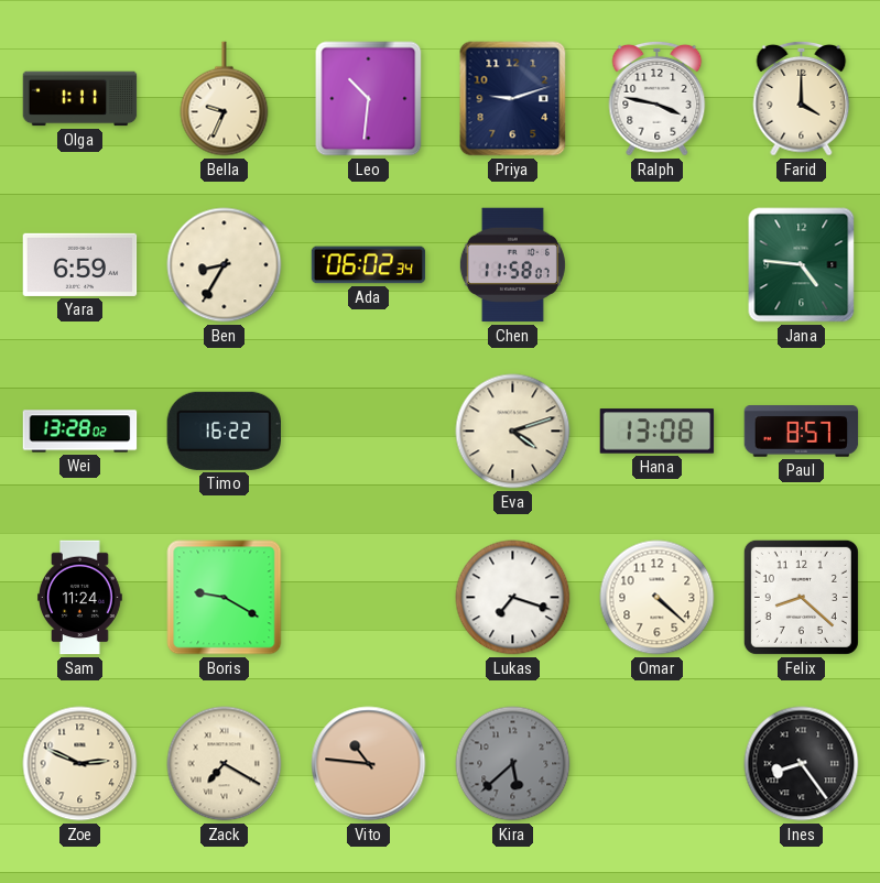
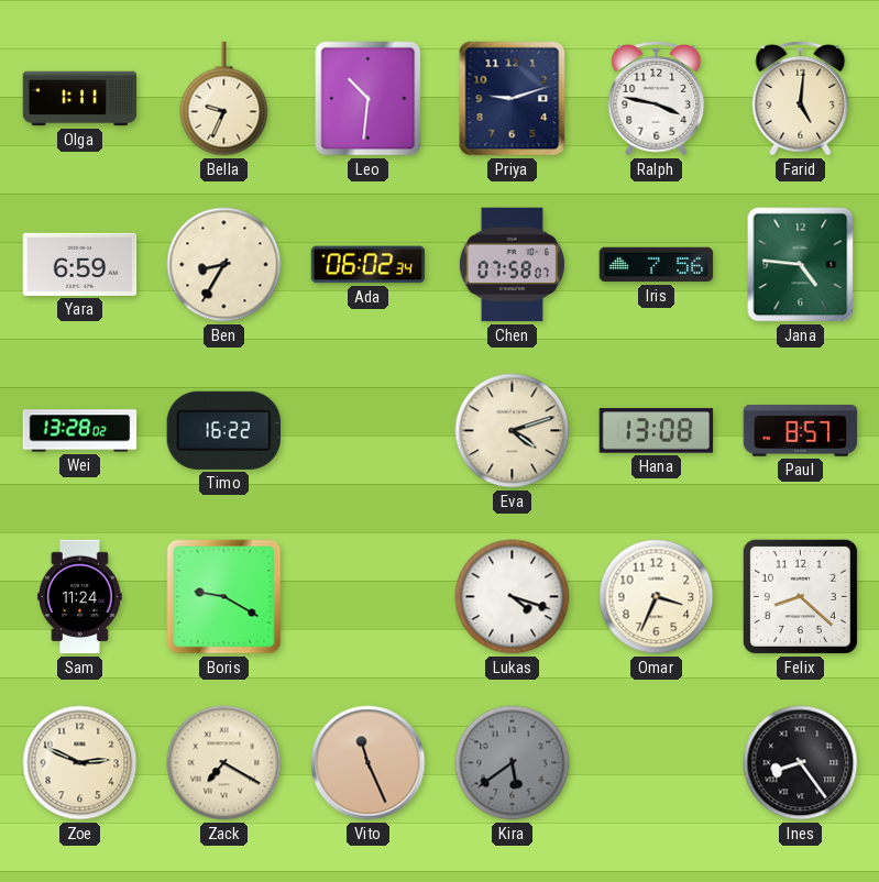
Farid: 4:00 -> 5:01 (801, 98)
Chen: 11:58 -> 07:58 (512, 265)
Iris: none -> 7:56 (657, 265)
Lukas: 7:18 -> 4:18 (513, 597)
Omar: 4:22 -> 3:34 (657, 597)
Vito: 10:46 -> 11:26 (369, 763)
Kira: 5:38 -> 5:39 (513, 763)
